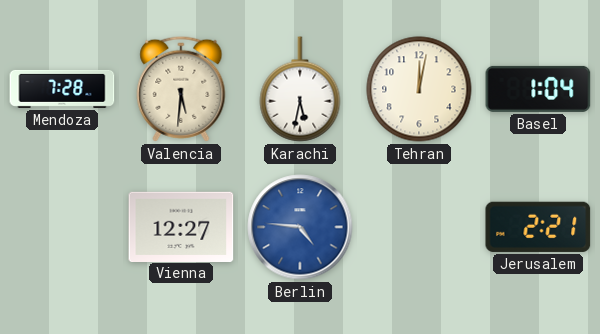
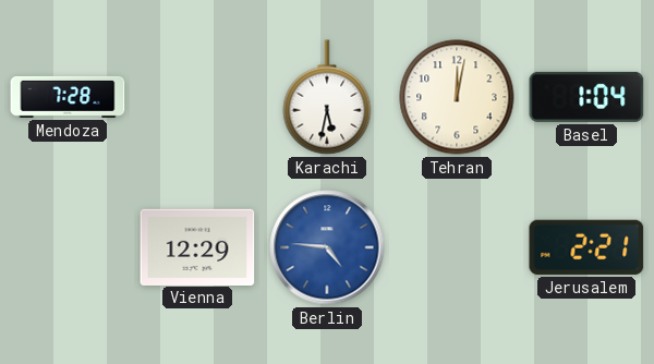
Valencia: 5:31 -> none (181, 89)
Vienna: 12:27 -> 12:29 (197, 246)
